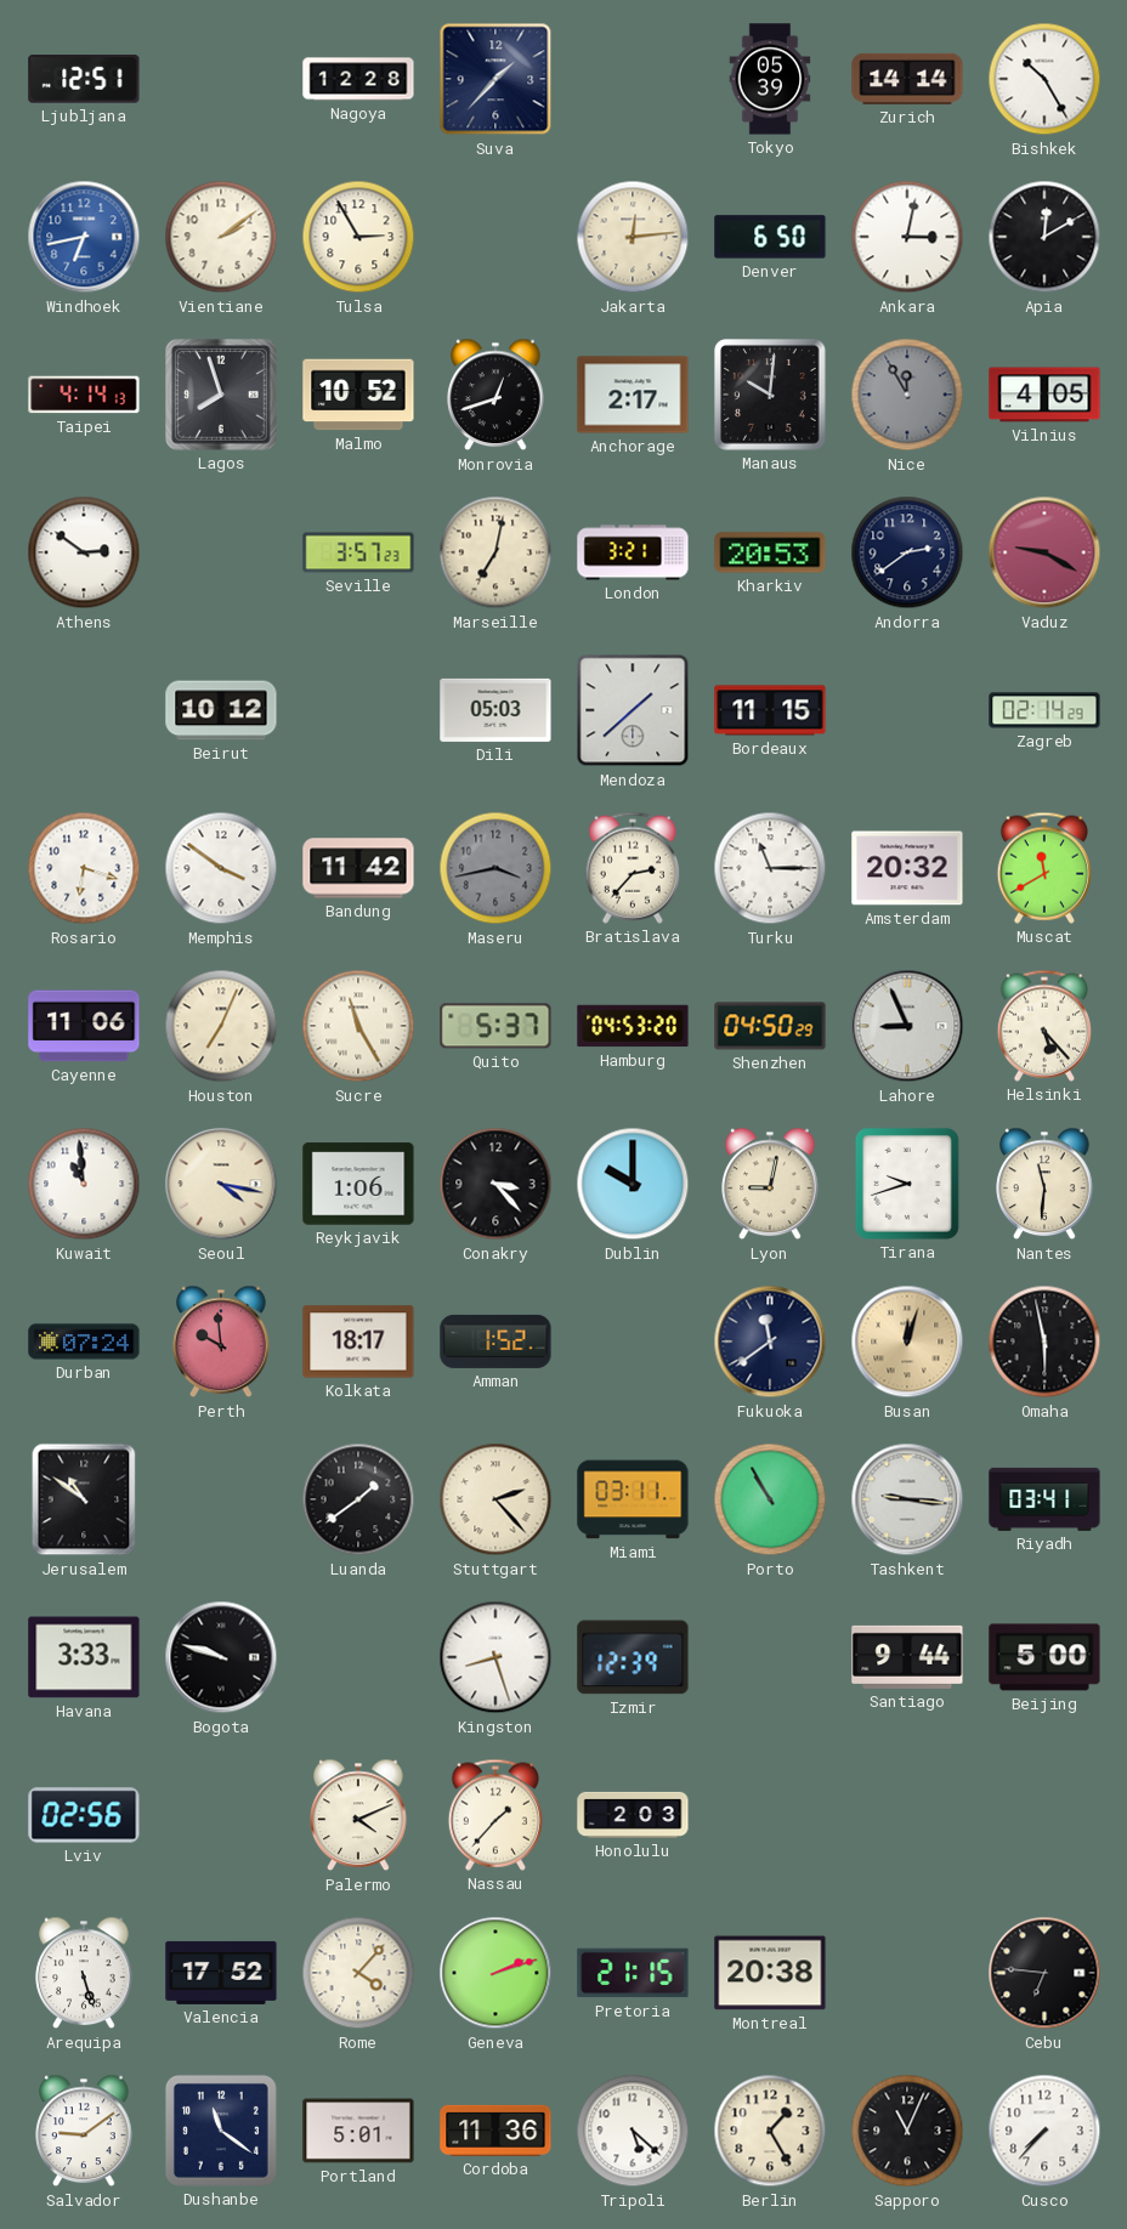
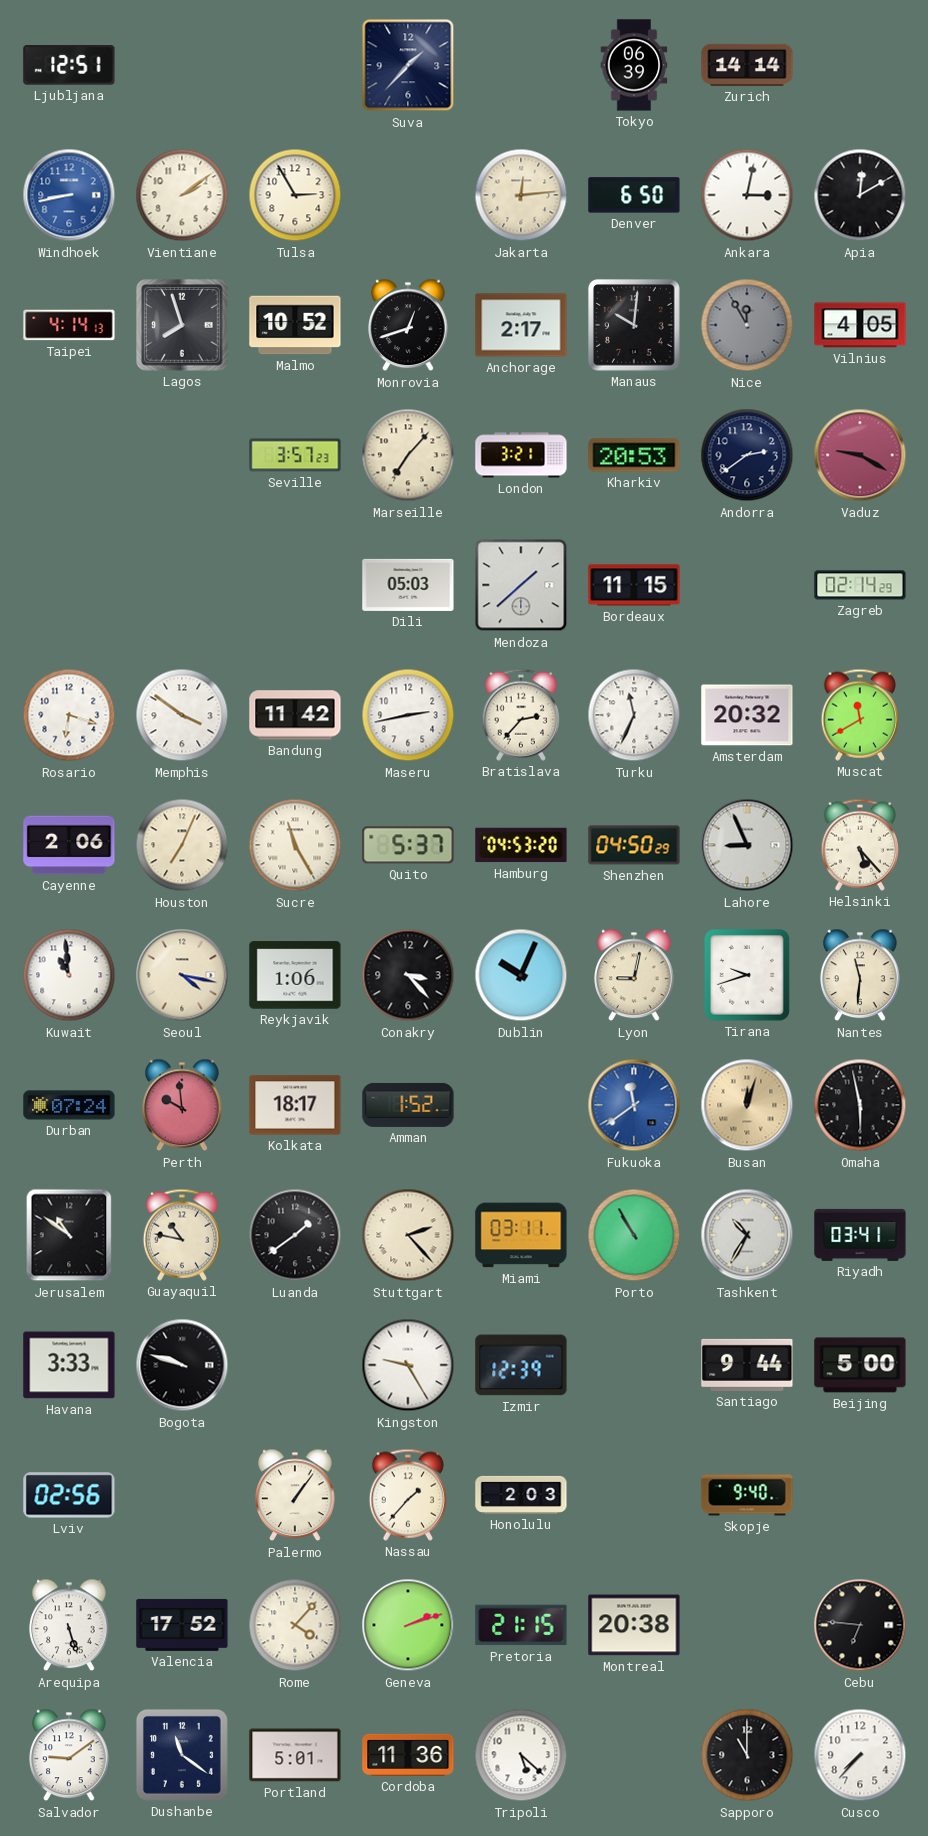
Nagoya: 12:28 -> none (358, 79)
Tokyo: 05:39 -> 06:39 (634, 65)
Bishkek: 10:25 -> none (1044, 79)
Windhoek: 6:43 -> 8:43 (69, 195)
Athens: 2:51 -> none (84, 552)
Marseille: 7:02 -> 7:07 (408, 455)
Beirut: 10:12 -> none (221, 710)
Maseru: 3:43 -> 2:43 (408, 715)
Maseru dial: grey -> white (408, 715)
Turku: 11:15 -> 11:34 (634, 715)
Cayenne: 11:06 -> 2:06 (69, 845)
Dublin: 10:00 -> 10:04 (521, 975)
Fukuoka dial: navy -> blue (634, 1105)
Guayaquil: none -> 10:47 (182, 1235)
Tashkent: 9:16 -> 10:35 (747, 1235)
Kingston: 8:27 -> 9:25 (408, 1365)
Palermo: 4:11 -> 1:06 (295, 1495)
Skopje: none -> 9:40 (747, 1495)
Berlin: 1:25 -> none (770, 2131)
Sapporo: 11:04 -> 11:00 (747, 1755)
